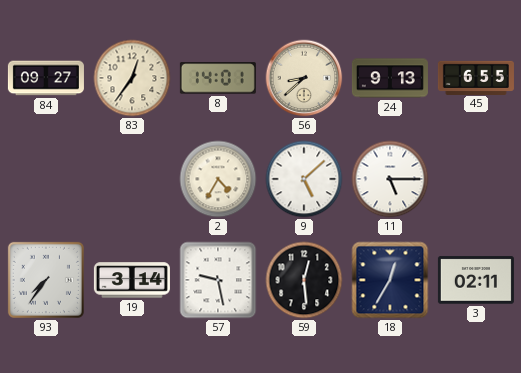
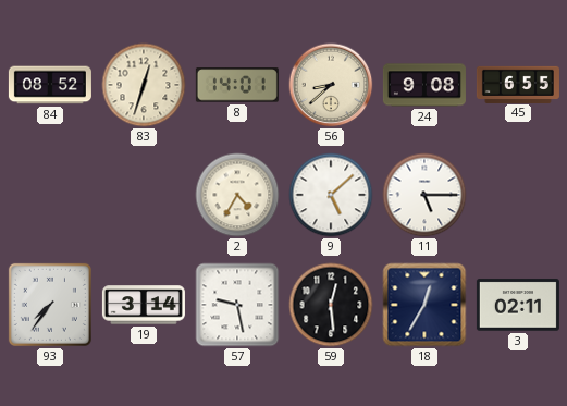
84: 09:27 -> 08:52 (50, 85)
83: 12:36 -> 12:33 (144, 85)
24: 9:13 -> 9:08 (424, 85)
